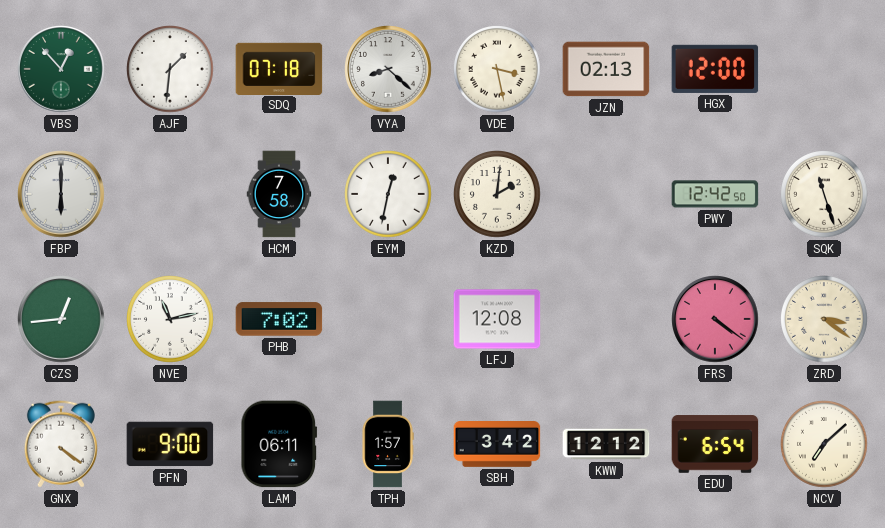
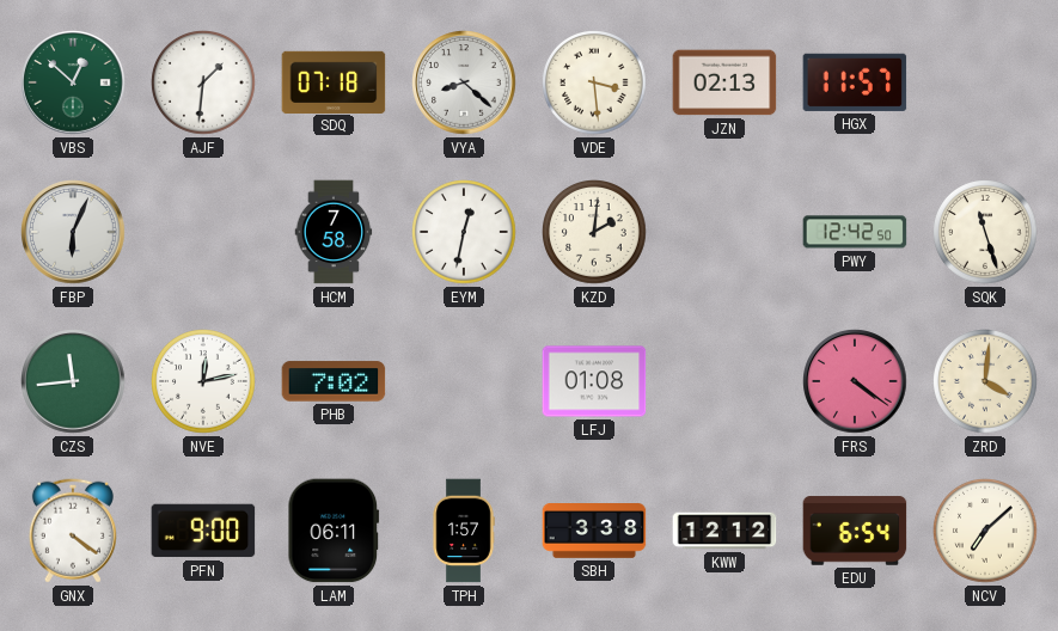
VBS: 12:53 -> 12:52 (73, 82)
VDE: 3:28 -> 3:29 (595, 84)
HGX: 12:00 -> 11:57 (855, 82)
FBP: 6:00 -> 6:04 (73, 232)
CZS: 12:44 -> 11:44 (73, 381)
NVE: 11:13 -> 12:13 (204, 382)
LFJ: 12:08 -> 01:08 (594, 381)
ZRD: 3:21 -> 4:01 (986, 382)
SBH: 3:42 -> 3:38 (594, 532)
